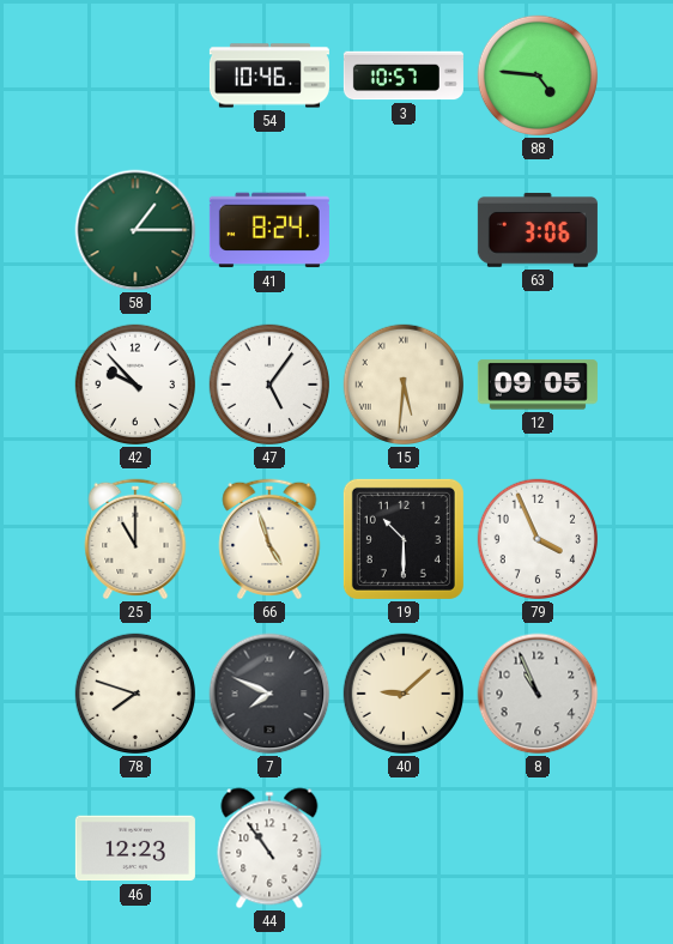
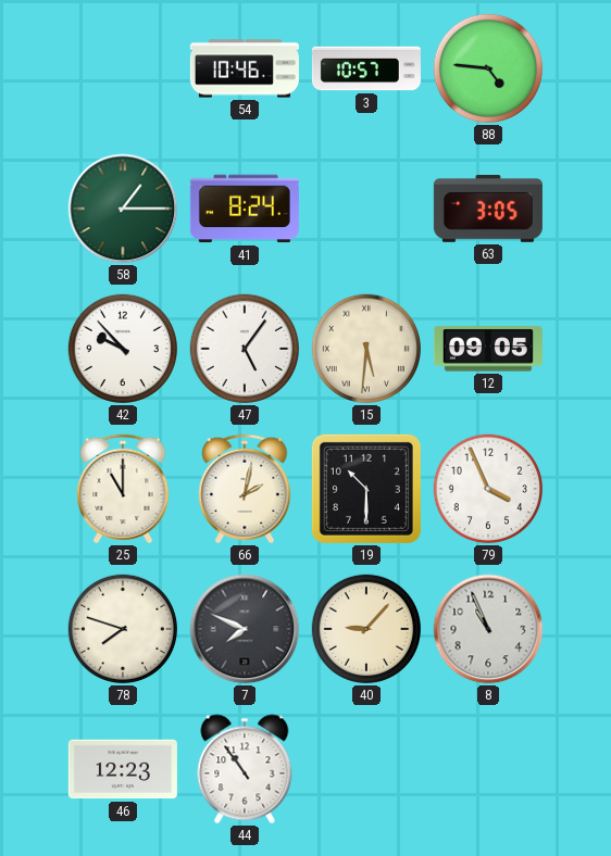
63: 3:06 -> 3:05 (488, 209)
66: 4:57 -> 2:02 (245, 489)
40: 9:08 -> 9:07 (366, 629)
